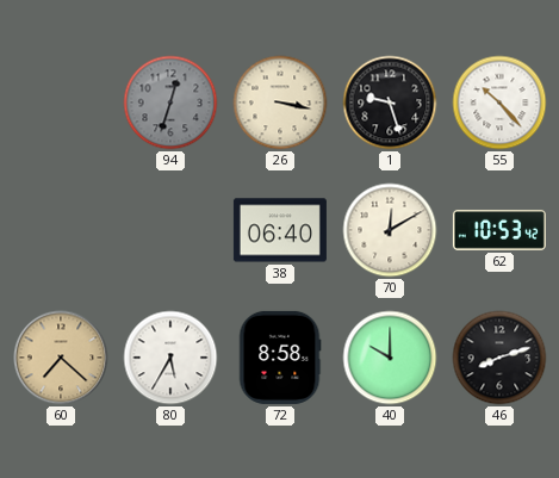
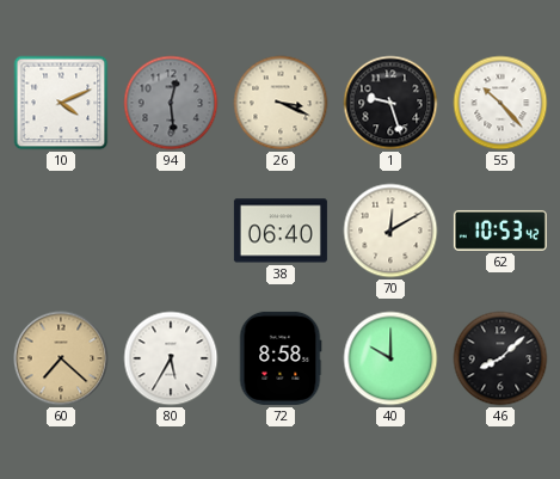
10: none -> 4:11 (61, 103)
94: 12:33 -> 12:29 (171, 103)
26: 3:17 -> 3:19 (281, 103)
46: 8:12 -> 8:08 (500, 358)
